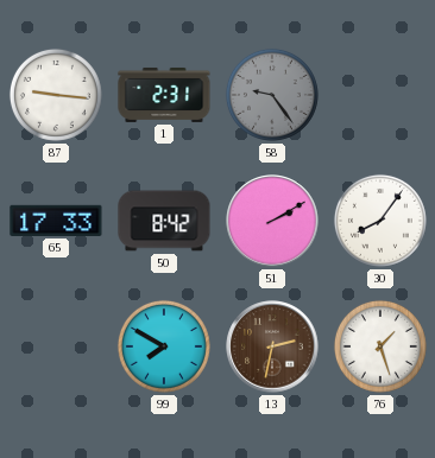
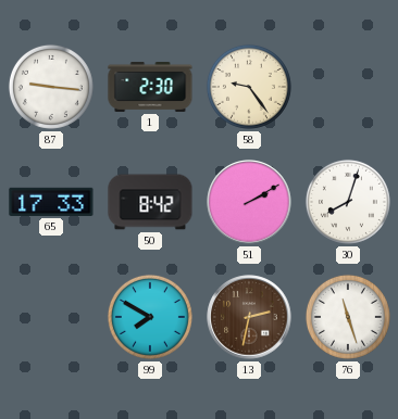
1: 2:31 -> 2:30 (150, 87)
58 dial: grey -> cream (249, 87)
30: 8:06 -> 8:03 (348, 202)
76: 1:27 -> 11:27 (348, 317)
